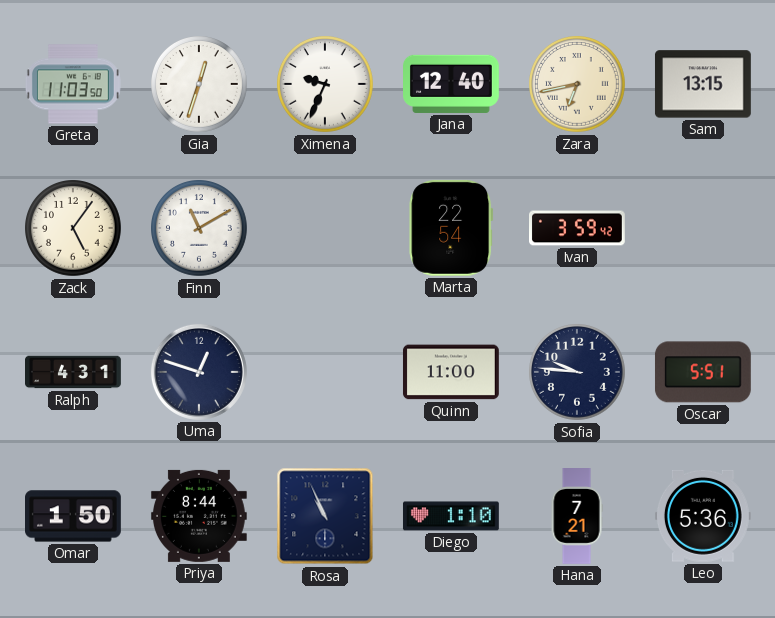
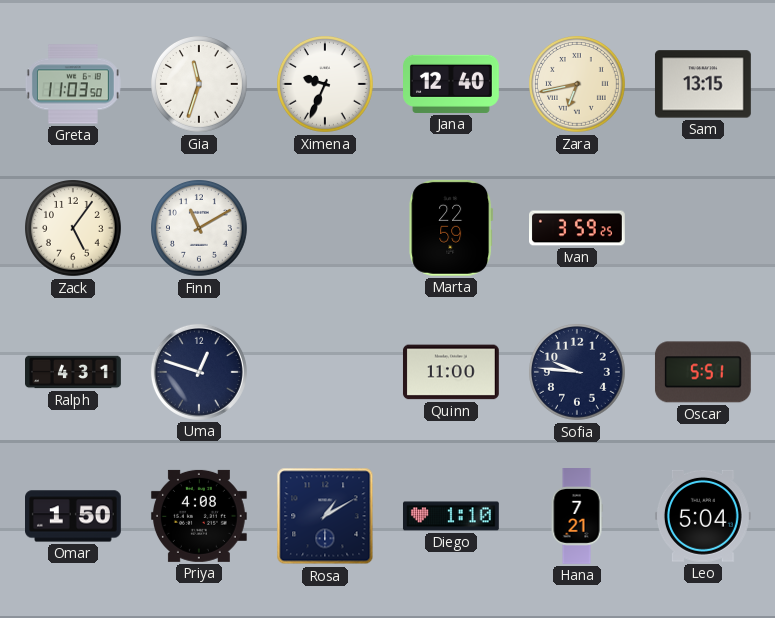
Gia: 12:33 -> 11:33 (200, 85)
Marta: 22:54 -> 22:59 (451, 228)
Ivan: 3:59:42 -> 3:59:25 (578, 228)
Priya: 8:44 -> 4:08 (199, 516)
Rosa: 10:56 -> 1:10 (325, 516)
Leo: 5:36 -> 5:04 (703, 516)
